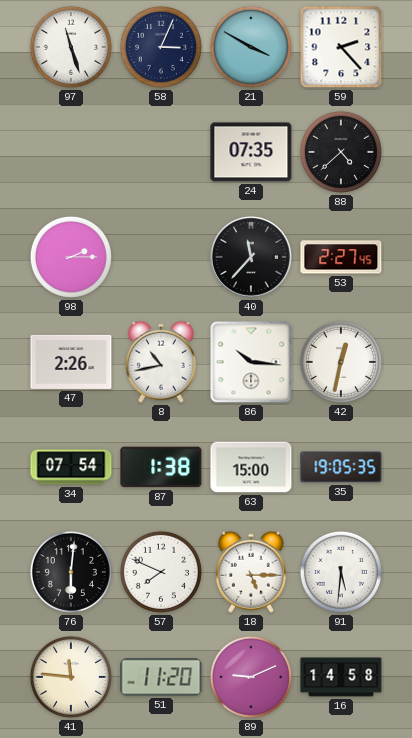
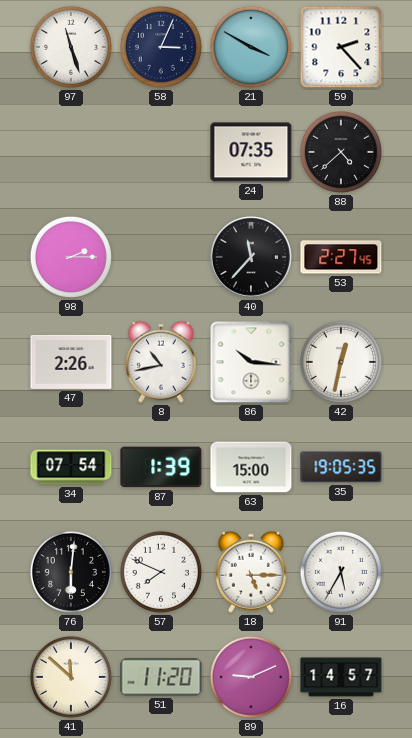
87: 1:38 -> 1:39 (161, 467)
91: 5:31 -> 5:35 (341, 572)
41: 11:46 -> 11:52 (71, 677)
16: 14:58 -> 14:57 (341, 677)
